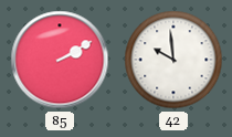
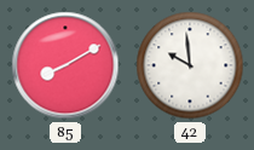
85: 2:10 -> 8:10 (65, 65)
